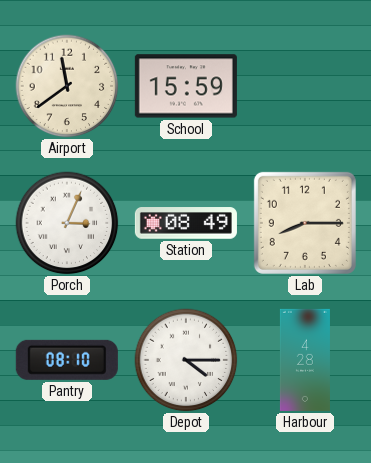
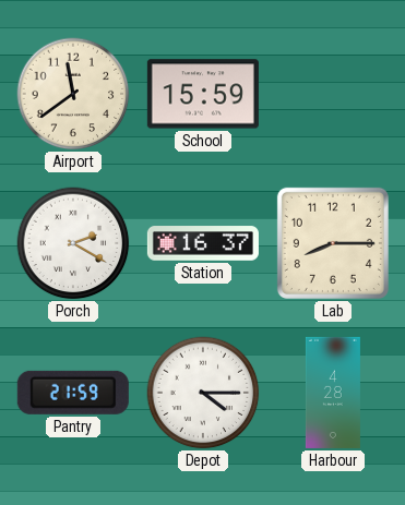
Porch: 3:04 -> 2:20 (73, 243)
Station: 08:49 -> 16:37 (203, 243)
Pantry: 08:10 -> 21:59 (73, 393)
